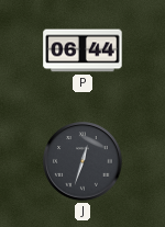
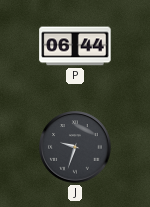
J: 12:33 -> 9:33 (75, 147)
